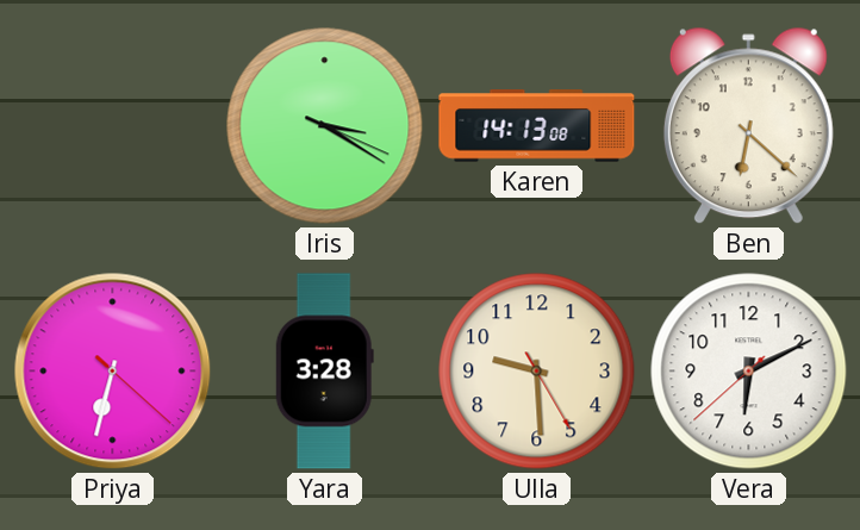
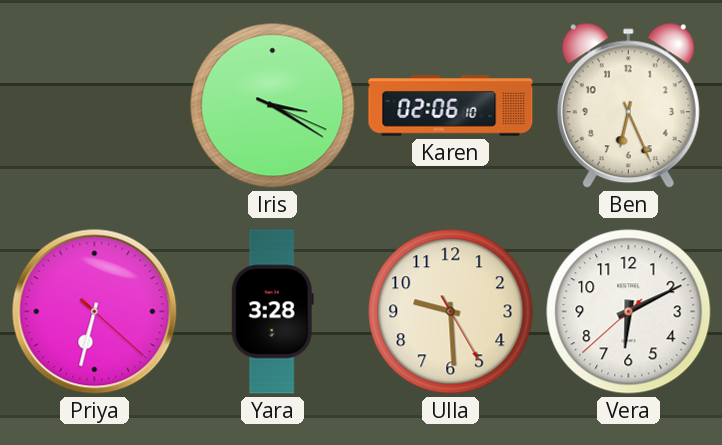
Karen: 14:13 -> 02:06 (451, 106)
Ben: 6:22 -> 6:26 (628, 106)
